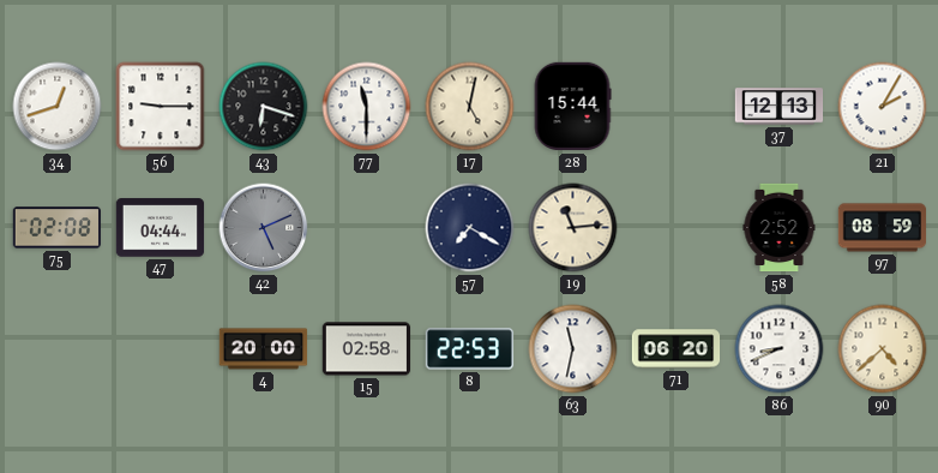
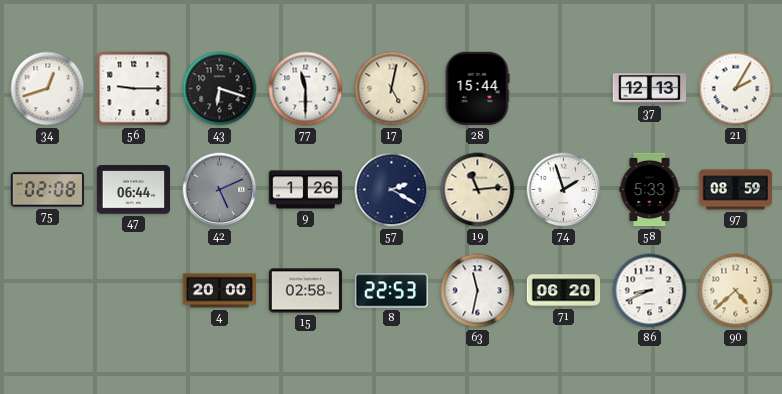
47: 04:44 -> 06:44 (134, 190)
9: none -> 1:26 (306, 190)
57: 7:20 -> 2:20 (392, 190)
74: none -> 1:57 (564, 190)
58: 2:52 -> 5:33 (650, 190)
